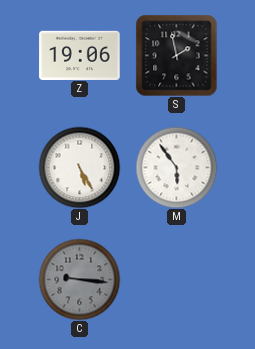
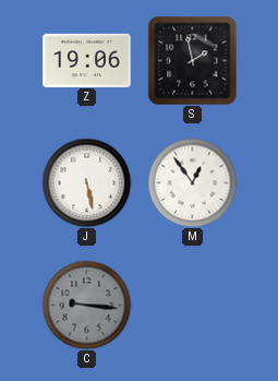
J: 5:25 -> 5:28 (86, 182)
M: 5:54 -> 12:54 (192, 182)
